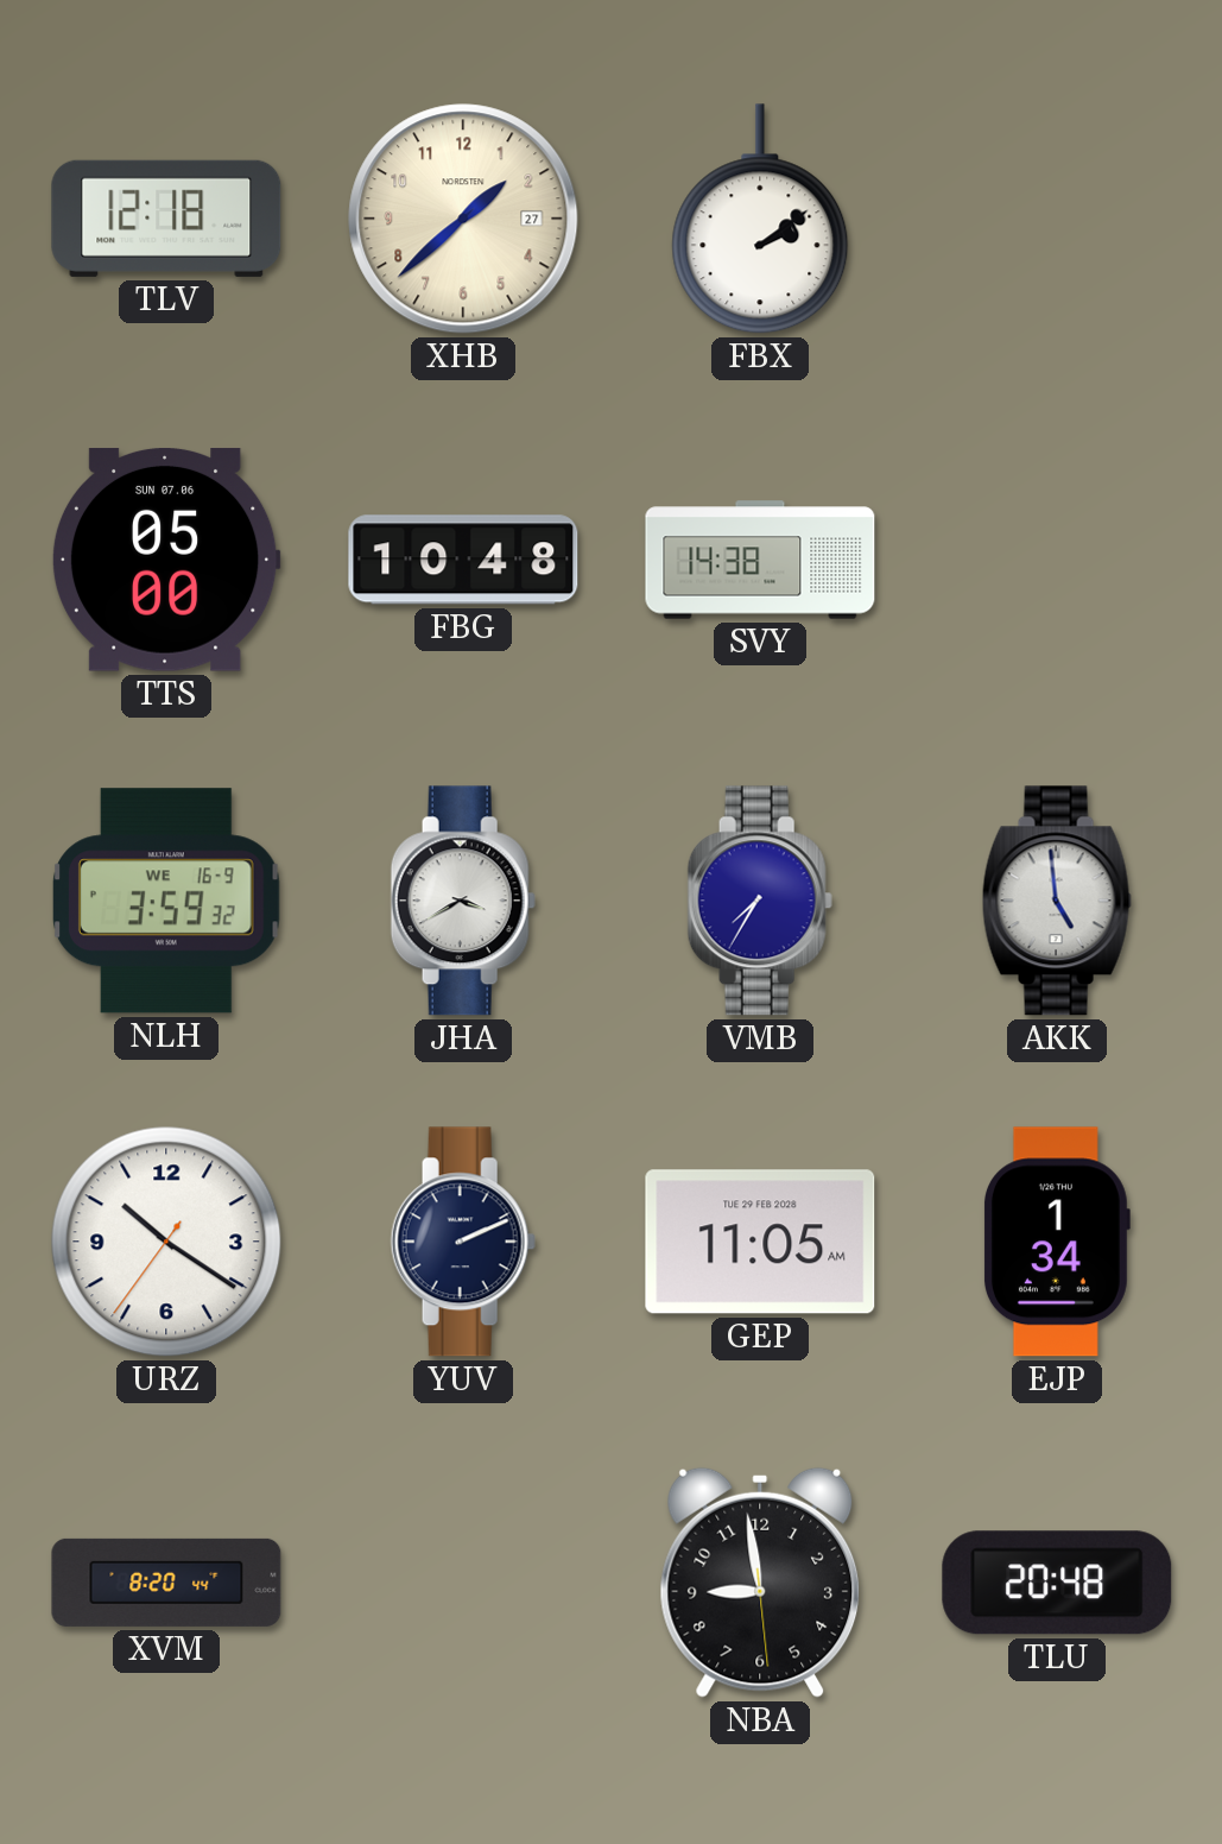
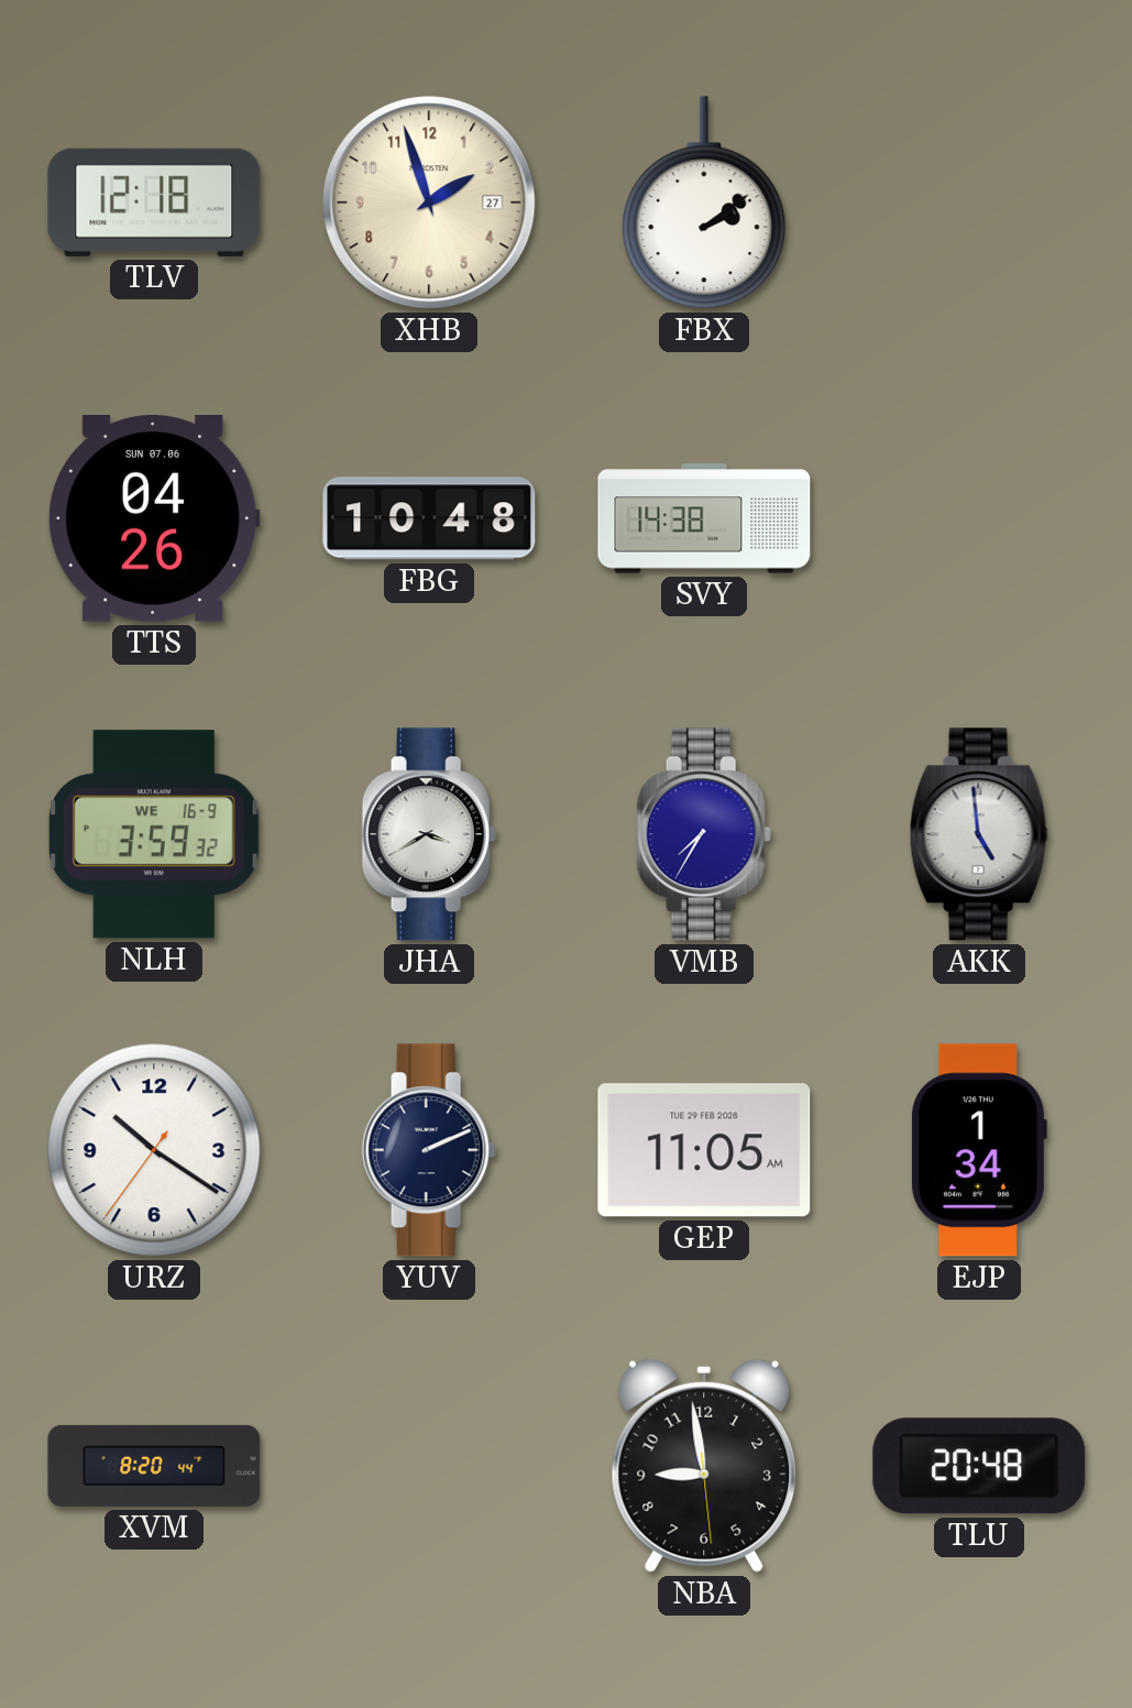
XHB: 1:38 -> 1:57 (429, 202)
TTS: 05:00 -> 04:26 (154, 519)
